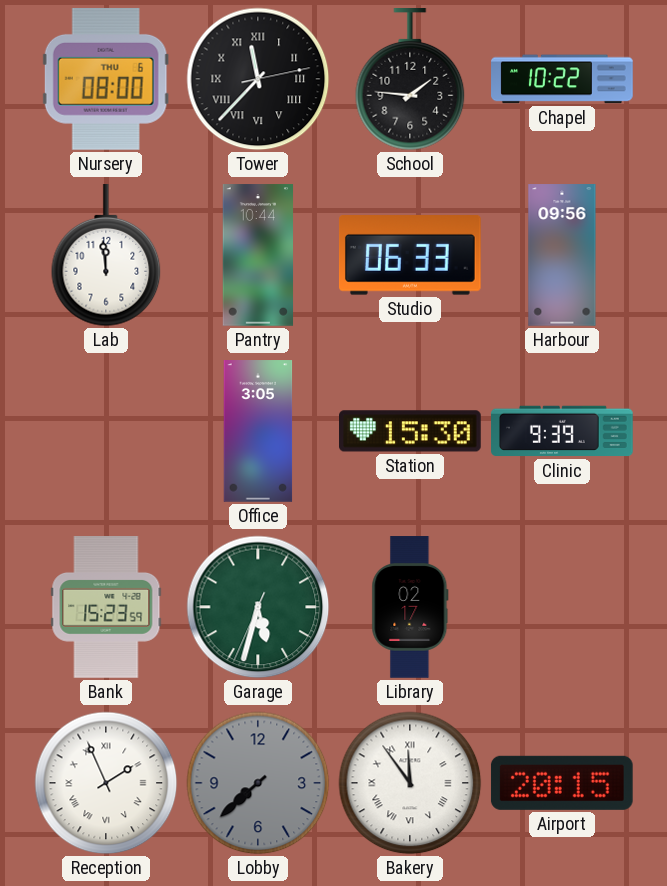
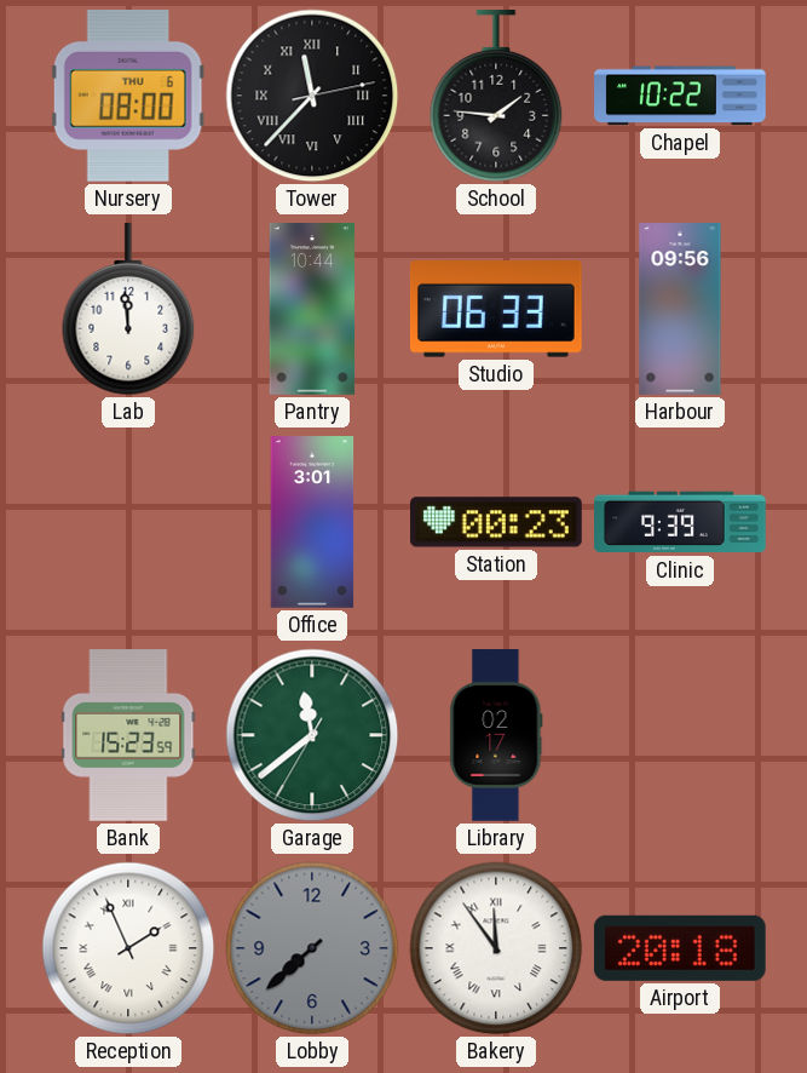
Office: 3:05 -> 3:01 (312, 522)
Station: 15:30 -> 00:23 (497, 522)
Garage: 5:32 -> 11:38 (312, 735)
Airport: 20:15 -> 20:18 (680, 948)
